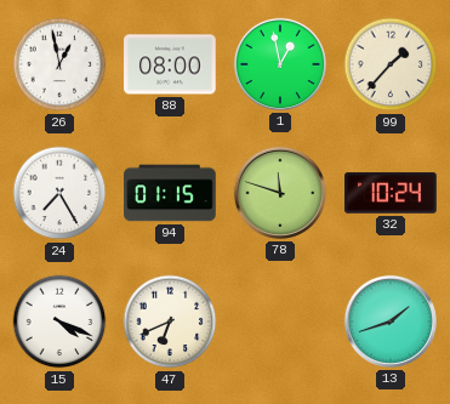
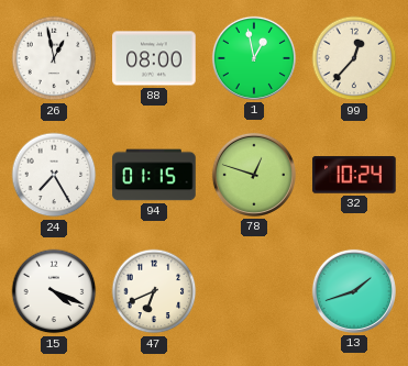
99: 1:37 -> 12:37 (354, 58)
78: 11:48 -> 12:48 (254, 175)
